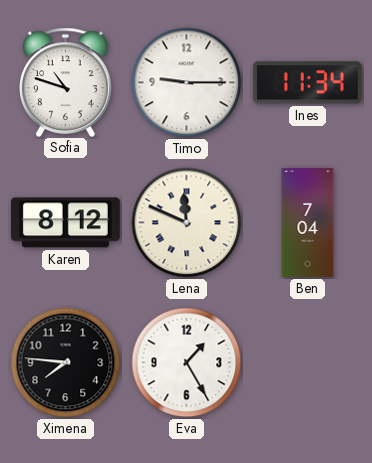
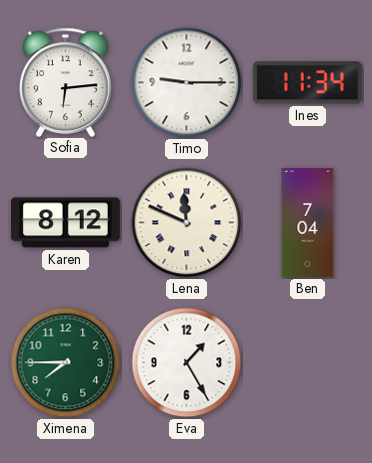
Sofia: 10:48 -> 6:14 (65, 82)
Ximena: 7:46 -> 7:45 (66, 363)
Ximena dial: black -> green (66, 363)
